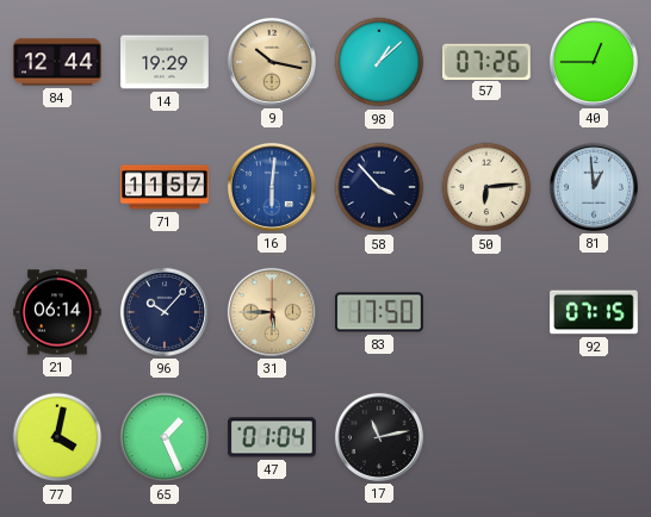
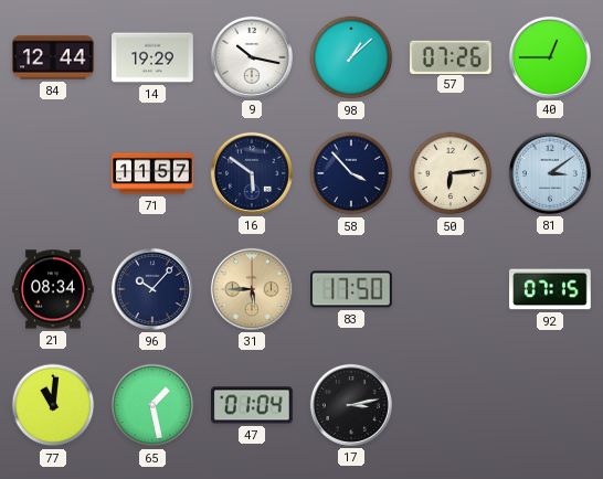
9 dial: champagne -> white (252, 57)
16: 6:01 -> 5:51 (252, 173)
16 dial: blue -> navy (252, 173)
81: 12:59 -> 3:09 (550, 173)
21: 06:14 -> 08:34 (53, 289)
77: 4:02 -> 11:01 (53, 405)
65: 1:26 -> 1:28 (152, 405)
17: 11:13 -> 3:13 (351, 405)
